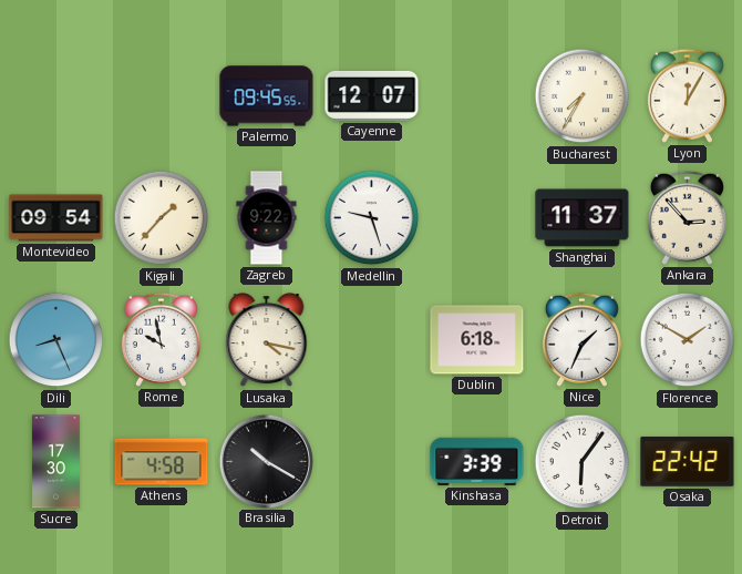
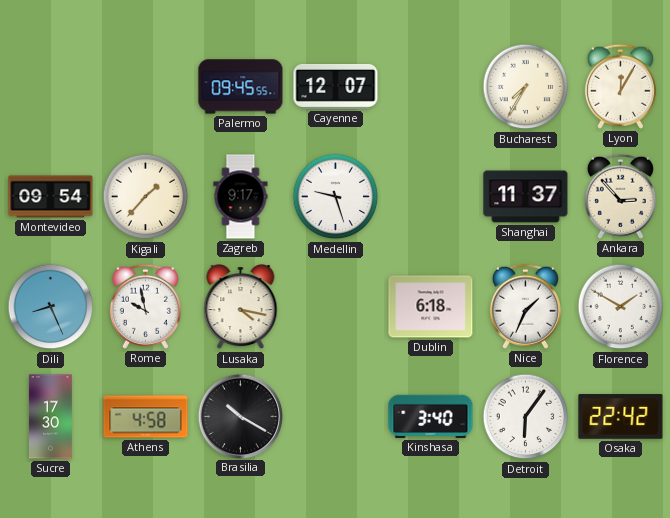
Zagreb: 9:22 -> 9:17 (241, 197)
Kinshasa: 3:39 -> 3:40 (431, 416)
